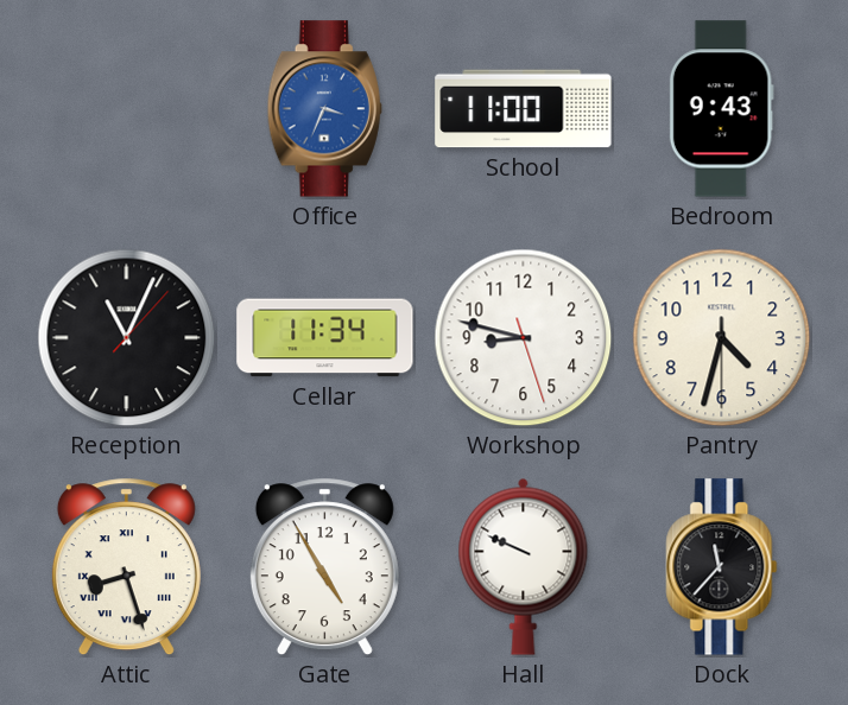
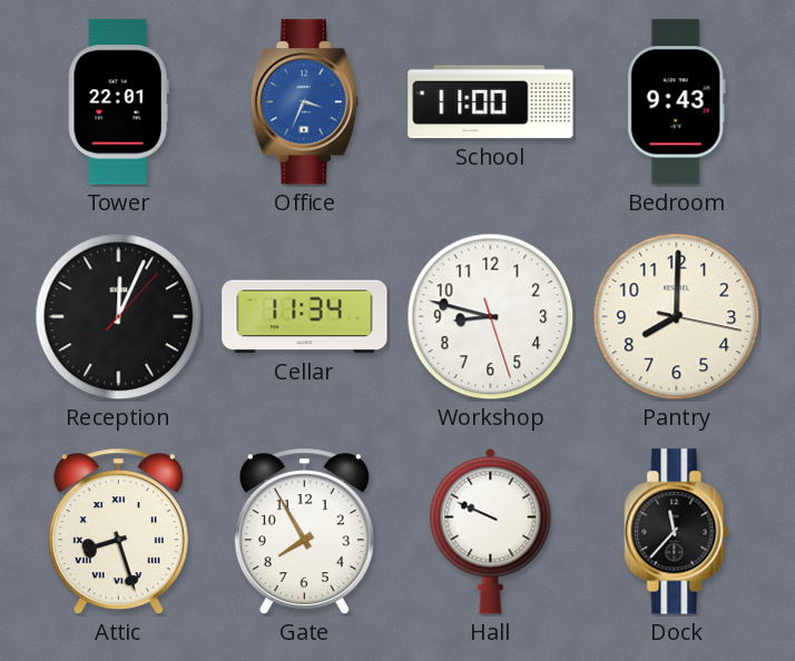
Tower: none -> 22:01 (118, 102)
Reception: 11:04 -> 12:04 (119, 317)
Pantry: 4:32 -> 8:00 (677, 317)
Gate: 4:55 -> 7:55 (304, 532)
